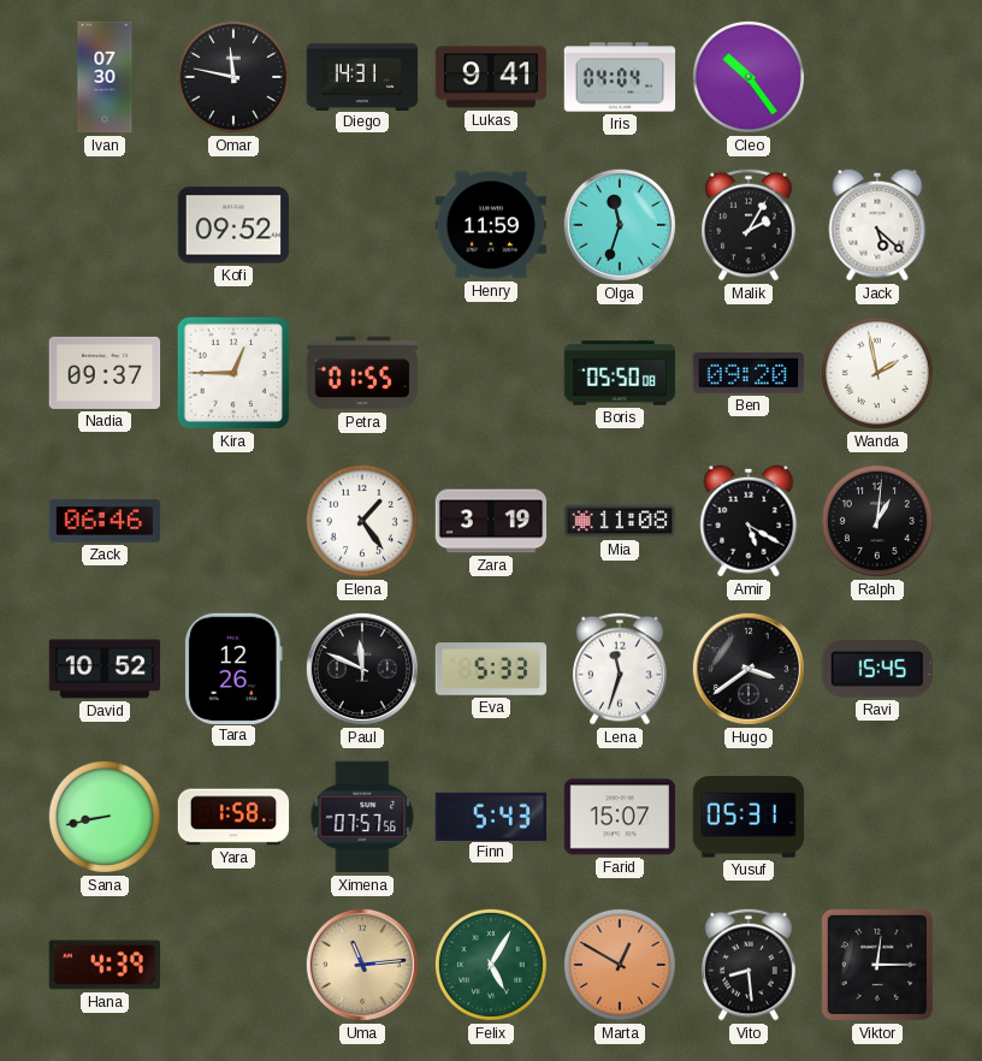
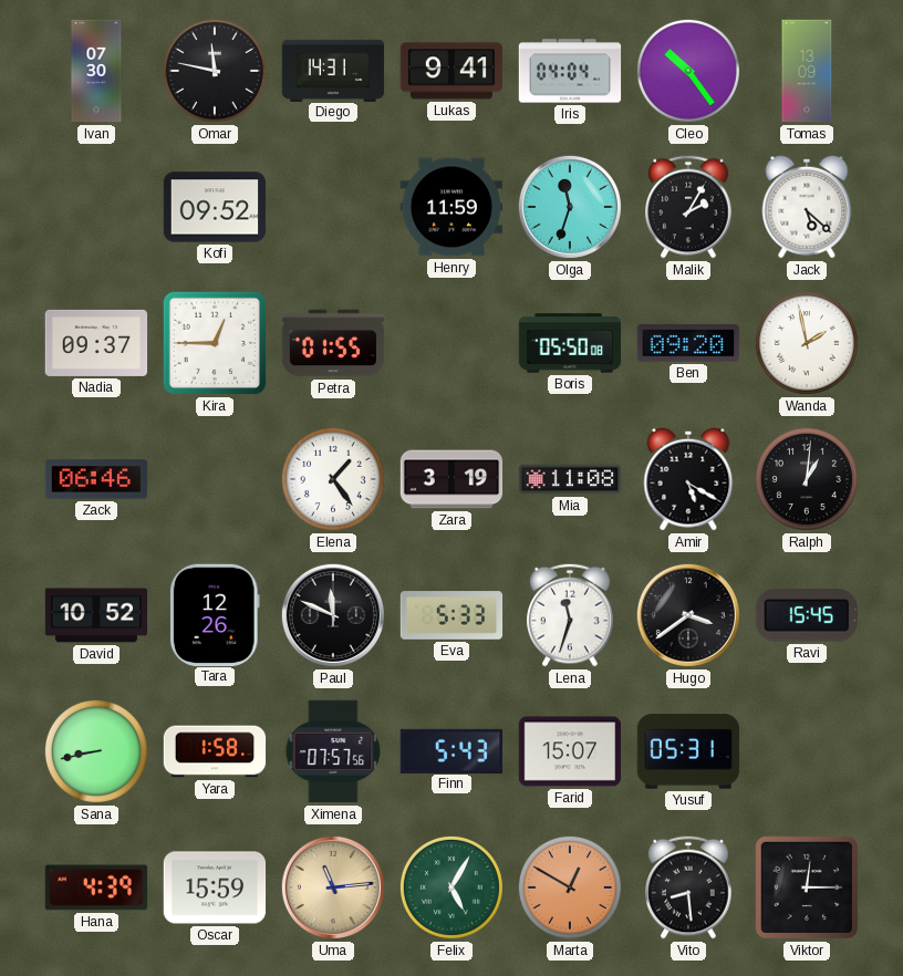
Tomas: none -> 13:09 (807, 71)
Oscar: none -> 15:59 (215, 887)
